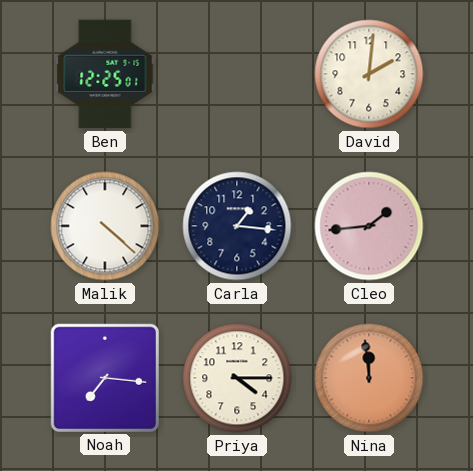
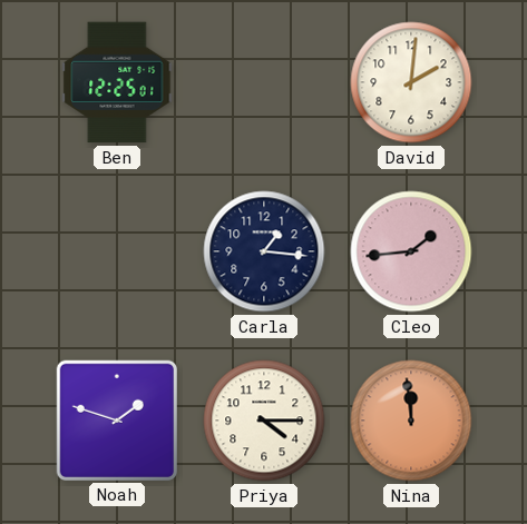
Malik: 4:22 -> none (105, 226)
Noah: 7:16 -> 1:48 (116, 419)
